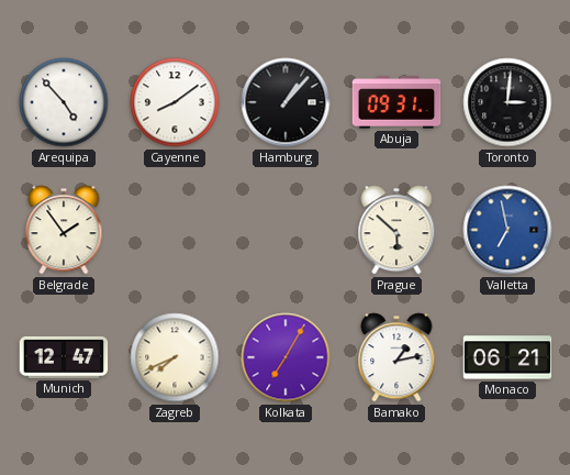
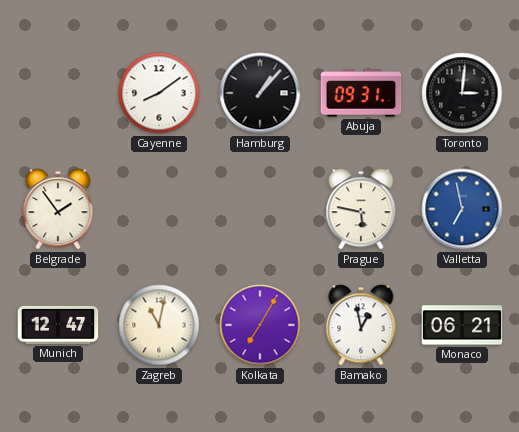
Arequipa: 4:53 -> none (64, 102)
Prague: 5:52 -> 5:47 (361, 209)
Zagreb: 7:41 -> 11:02 (159, 325)
Bamako: 1:13 -> 12:58 (361, 325)
